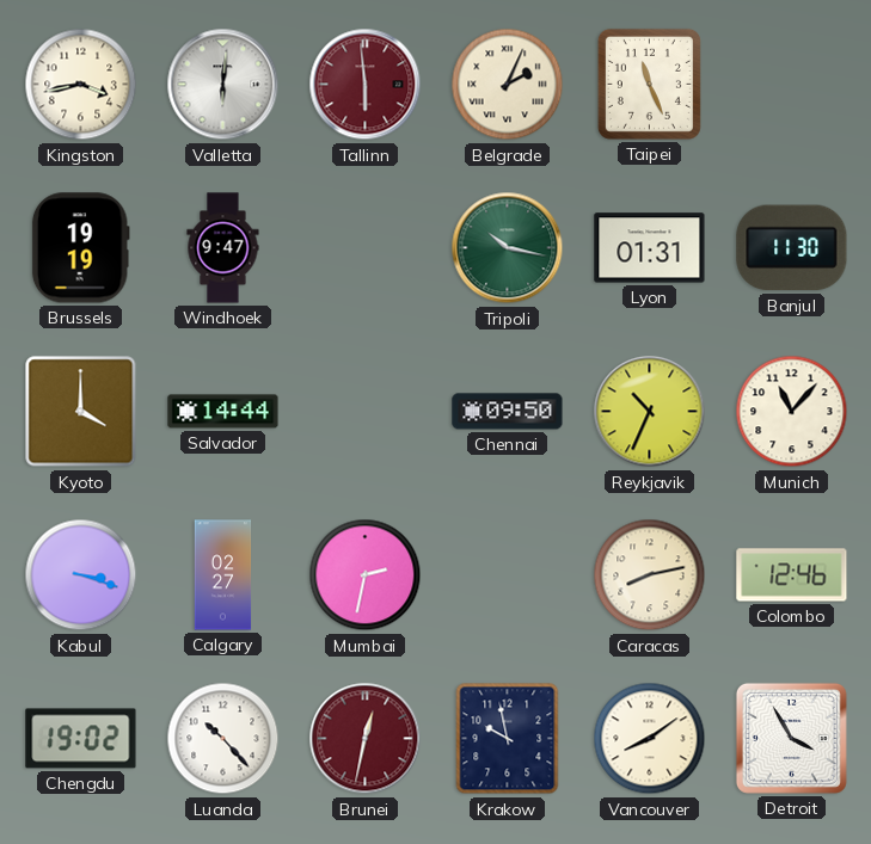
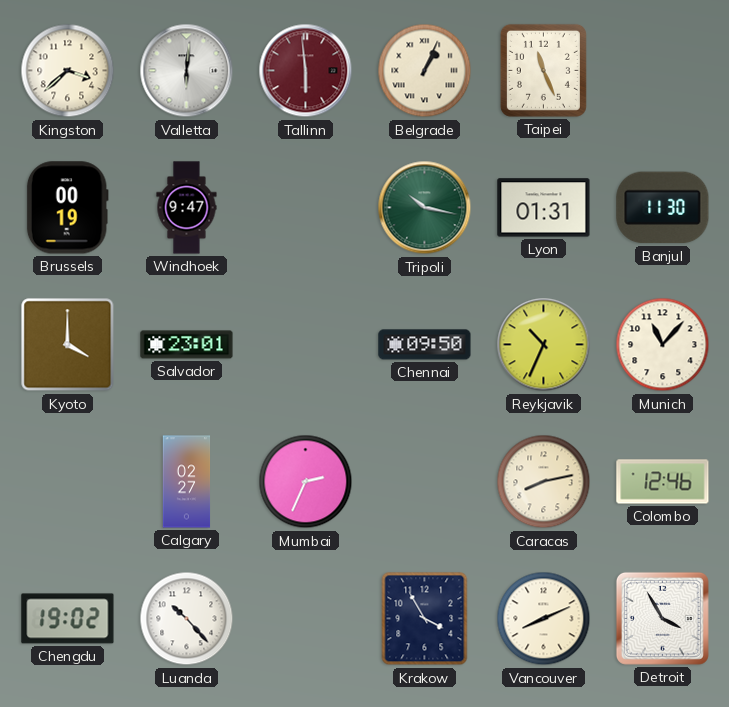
Kingston: 3:43 -> 3:38 (68, 71)
Belgrade: 2:04 -> 1:04 (425, 71)
Brussels: 19:19 -> 00:19 (67, 208)
Salvador: 14:44 -> 23:01 (187, 345)
Kabul: 3:18 -> none (81, 575)
Mumbai: 2:32 -> 2:34 (306, 482)
Brunei: 12:32 -> none (366, 739)
Krakow: 9:58 -> 3:55 (425, 619)
Vancouver: 8:09 -> 8:11 (544, 619)
